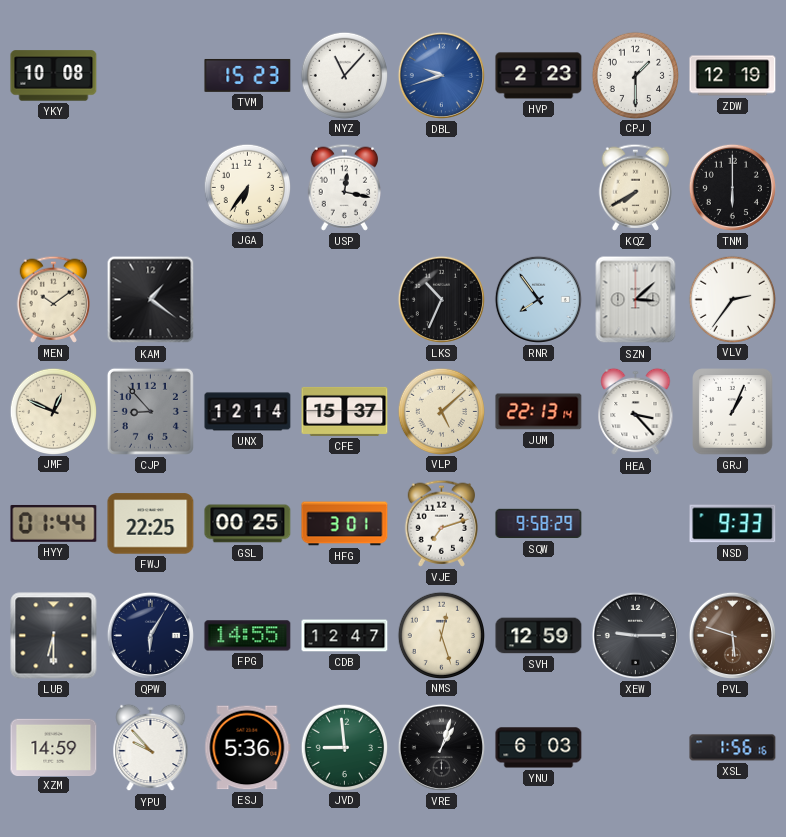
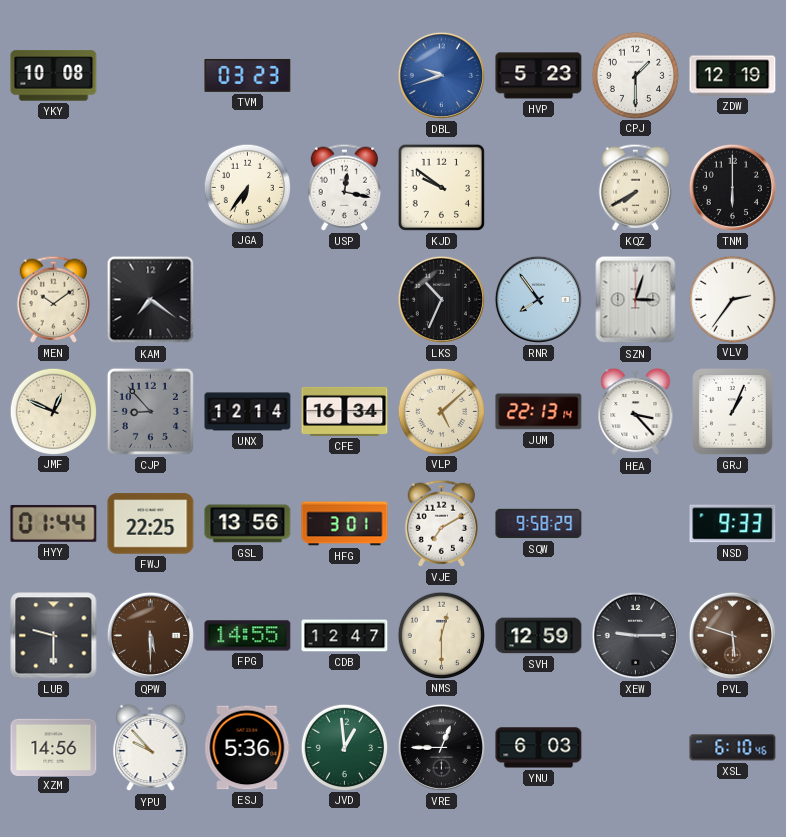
TVM: 15:23 -> 03:23 (248, 75)
NYZ: 11:07 -> none (344, 75)
HVP: 2:23 -> 5:23 (539, 76)
KJD: none -> 9:51 (441, 187)
KAM: 1:21 -> 7:21 (151, 300)
SZN: 3:08 -> 3:03 (636, 300)
CFE: 15:37 -> 16:34 (345, 411)
GSL: 00:25 -> 13:56 (248, 524)
VJE: 7:12 -> 7:10 (441, 523)
LUB: 6:30 -> 9:30 (54, 636)
QPW: 6:05 -> 5:30 (150, 635)
QPW dial: navy -> brown (150, 635)
NMS: 12:27 -> 12:30 (441, 635)
XZM: 14:59 -> 14:56 (54, 747)
JVD: 8:59 -> 12:59 (344, 747)
VRE: 1:03 -> 12:45 (441, 747)
XSL: 1:56 -> 6:10 (733, 748)
